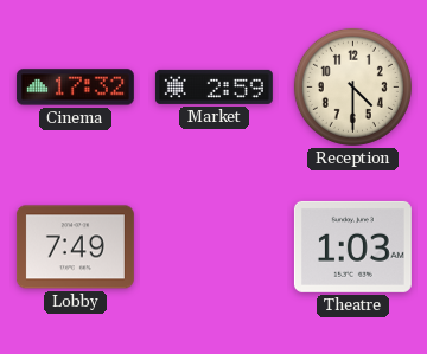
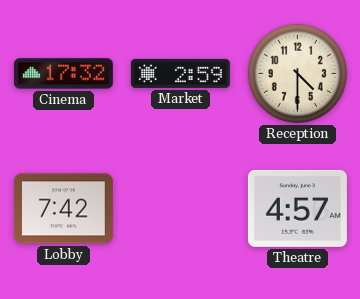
Lobby: 7:49 -> 7:42 (63, 209)
Theatre: 1:03 -> 4:57 (297, 208)
